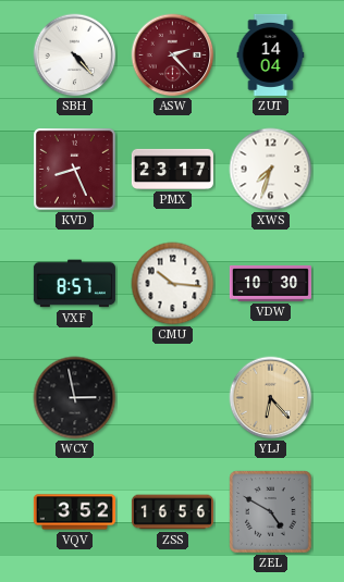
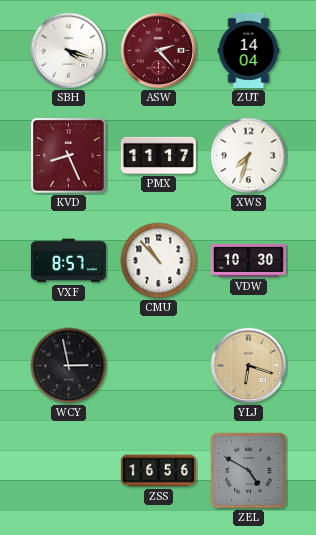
SBH: 4:23 -> 4:18 (69, 51)
PMX: 23:17 -> 11:17 (158, 155)
CMU: 10:16 -> 10:53 (159, 261)
YLJ: 6:23 -> 6:18 (249, 366)
VQV: 3:52 -> none (74, 512)
